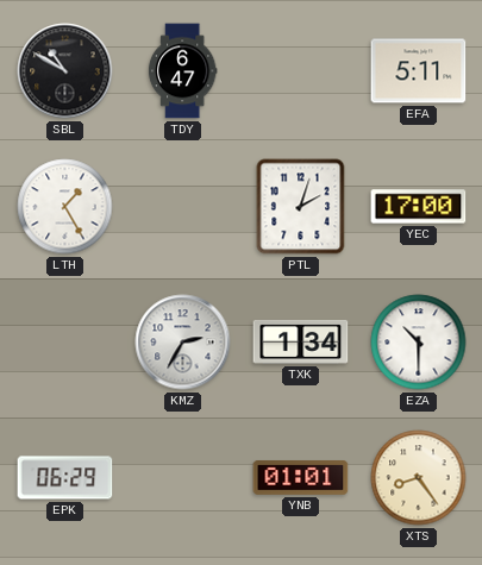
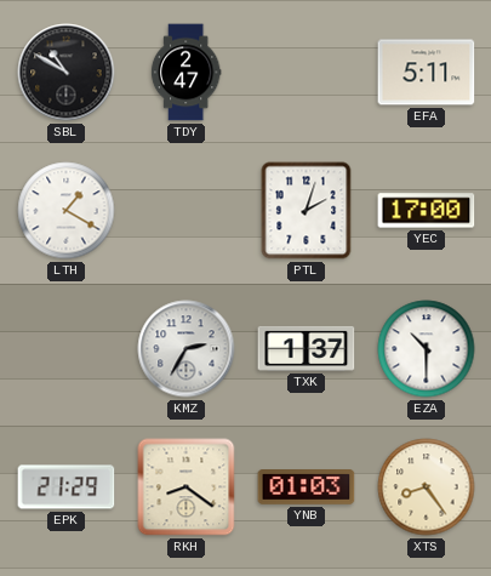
TDY: 6:47 -> 2:47 (185, 73)
LTH: 1:25 -> 1:20 (67, 211)
TXK: 1:34 -> 1:37 (307, 348)
EPK: 06:29 -> 21:29 (67, 487)
RKH: none -> 8:21 (187, 487)
YNB: 01:01 -> 01:03 (307, 487)
